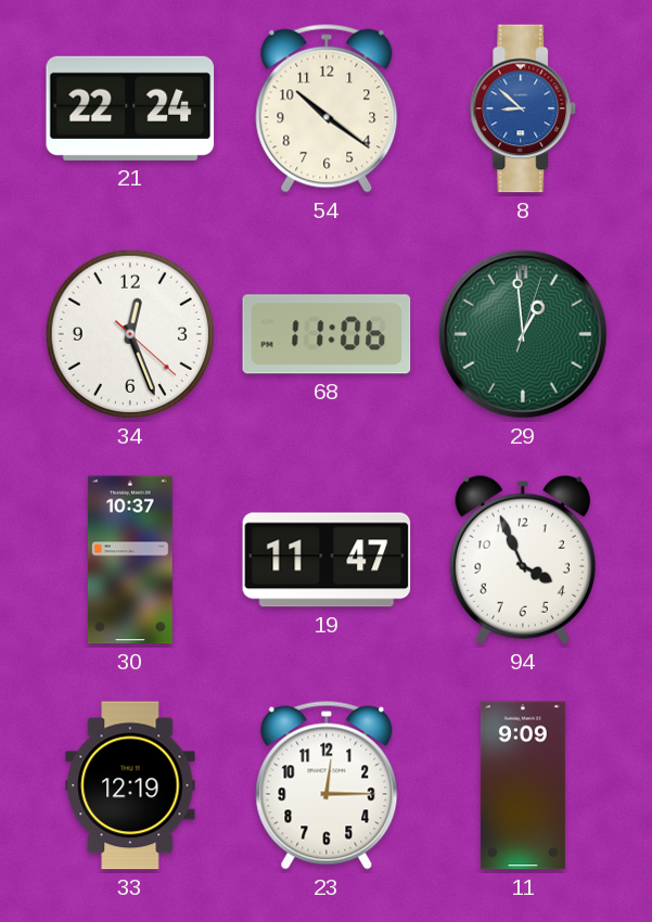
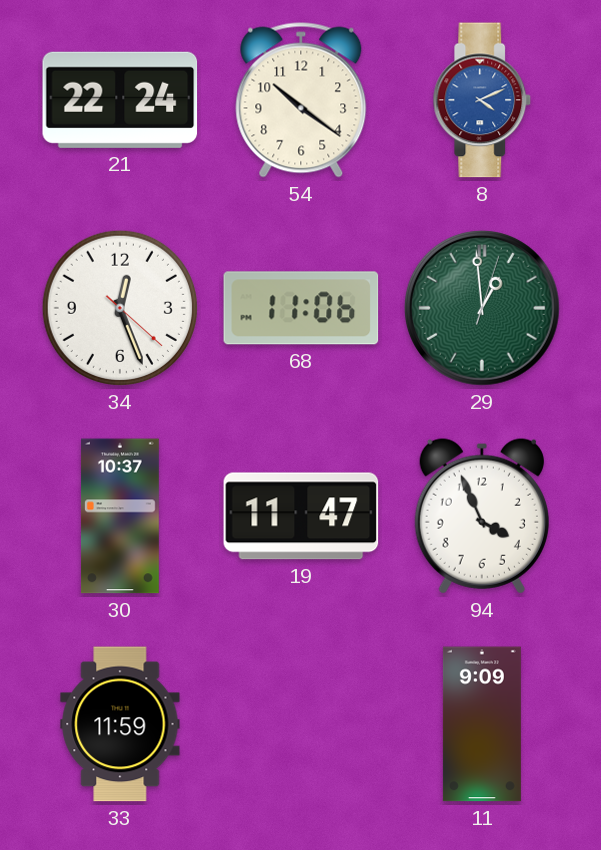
8: 8:52 -> 4:11 (482, 100)
33: 12:19 -> 11:59 (120, 724)
23: 12:15 -> none (327, 785)
